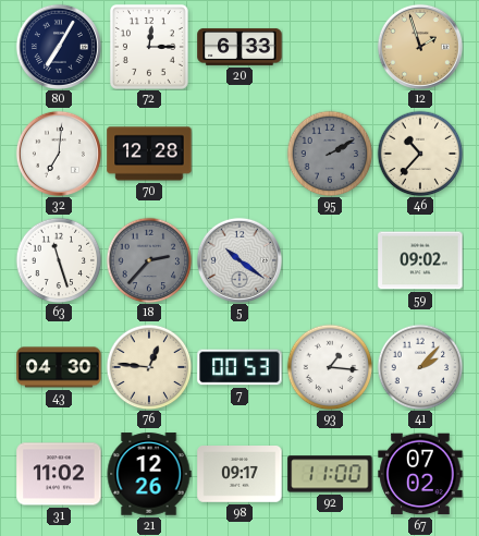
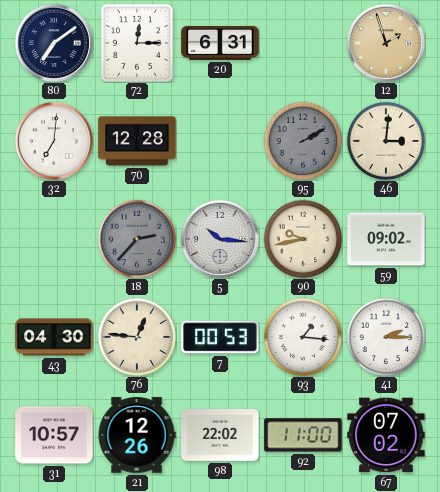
80: 7:05 -> 7:09 (54, 43)
20: 6:33 -> 6:31 (220, 43)
46: 10:37 -> 3:01 (386, 141)
63: 11:27 -> none (59, 260)
5: 10:21 -> 10:16 (220, 239)
90: none -> 9:43 (303, 239)
41: 2:07 -> 2:15 (386, 337)
31: 11:02 -> 10:57 (54, 435)
98: 09:17 -> 22:02 (220, 436)
